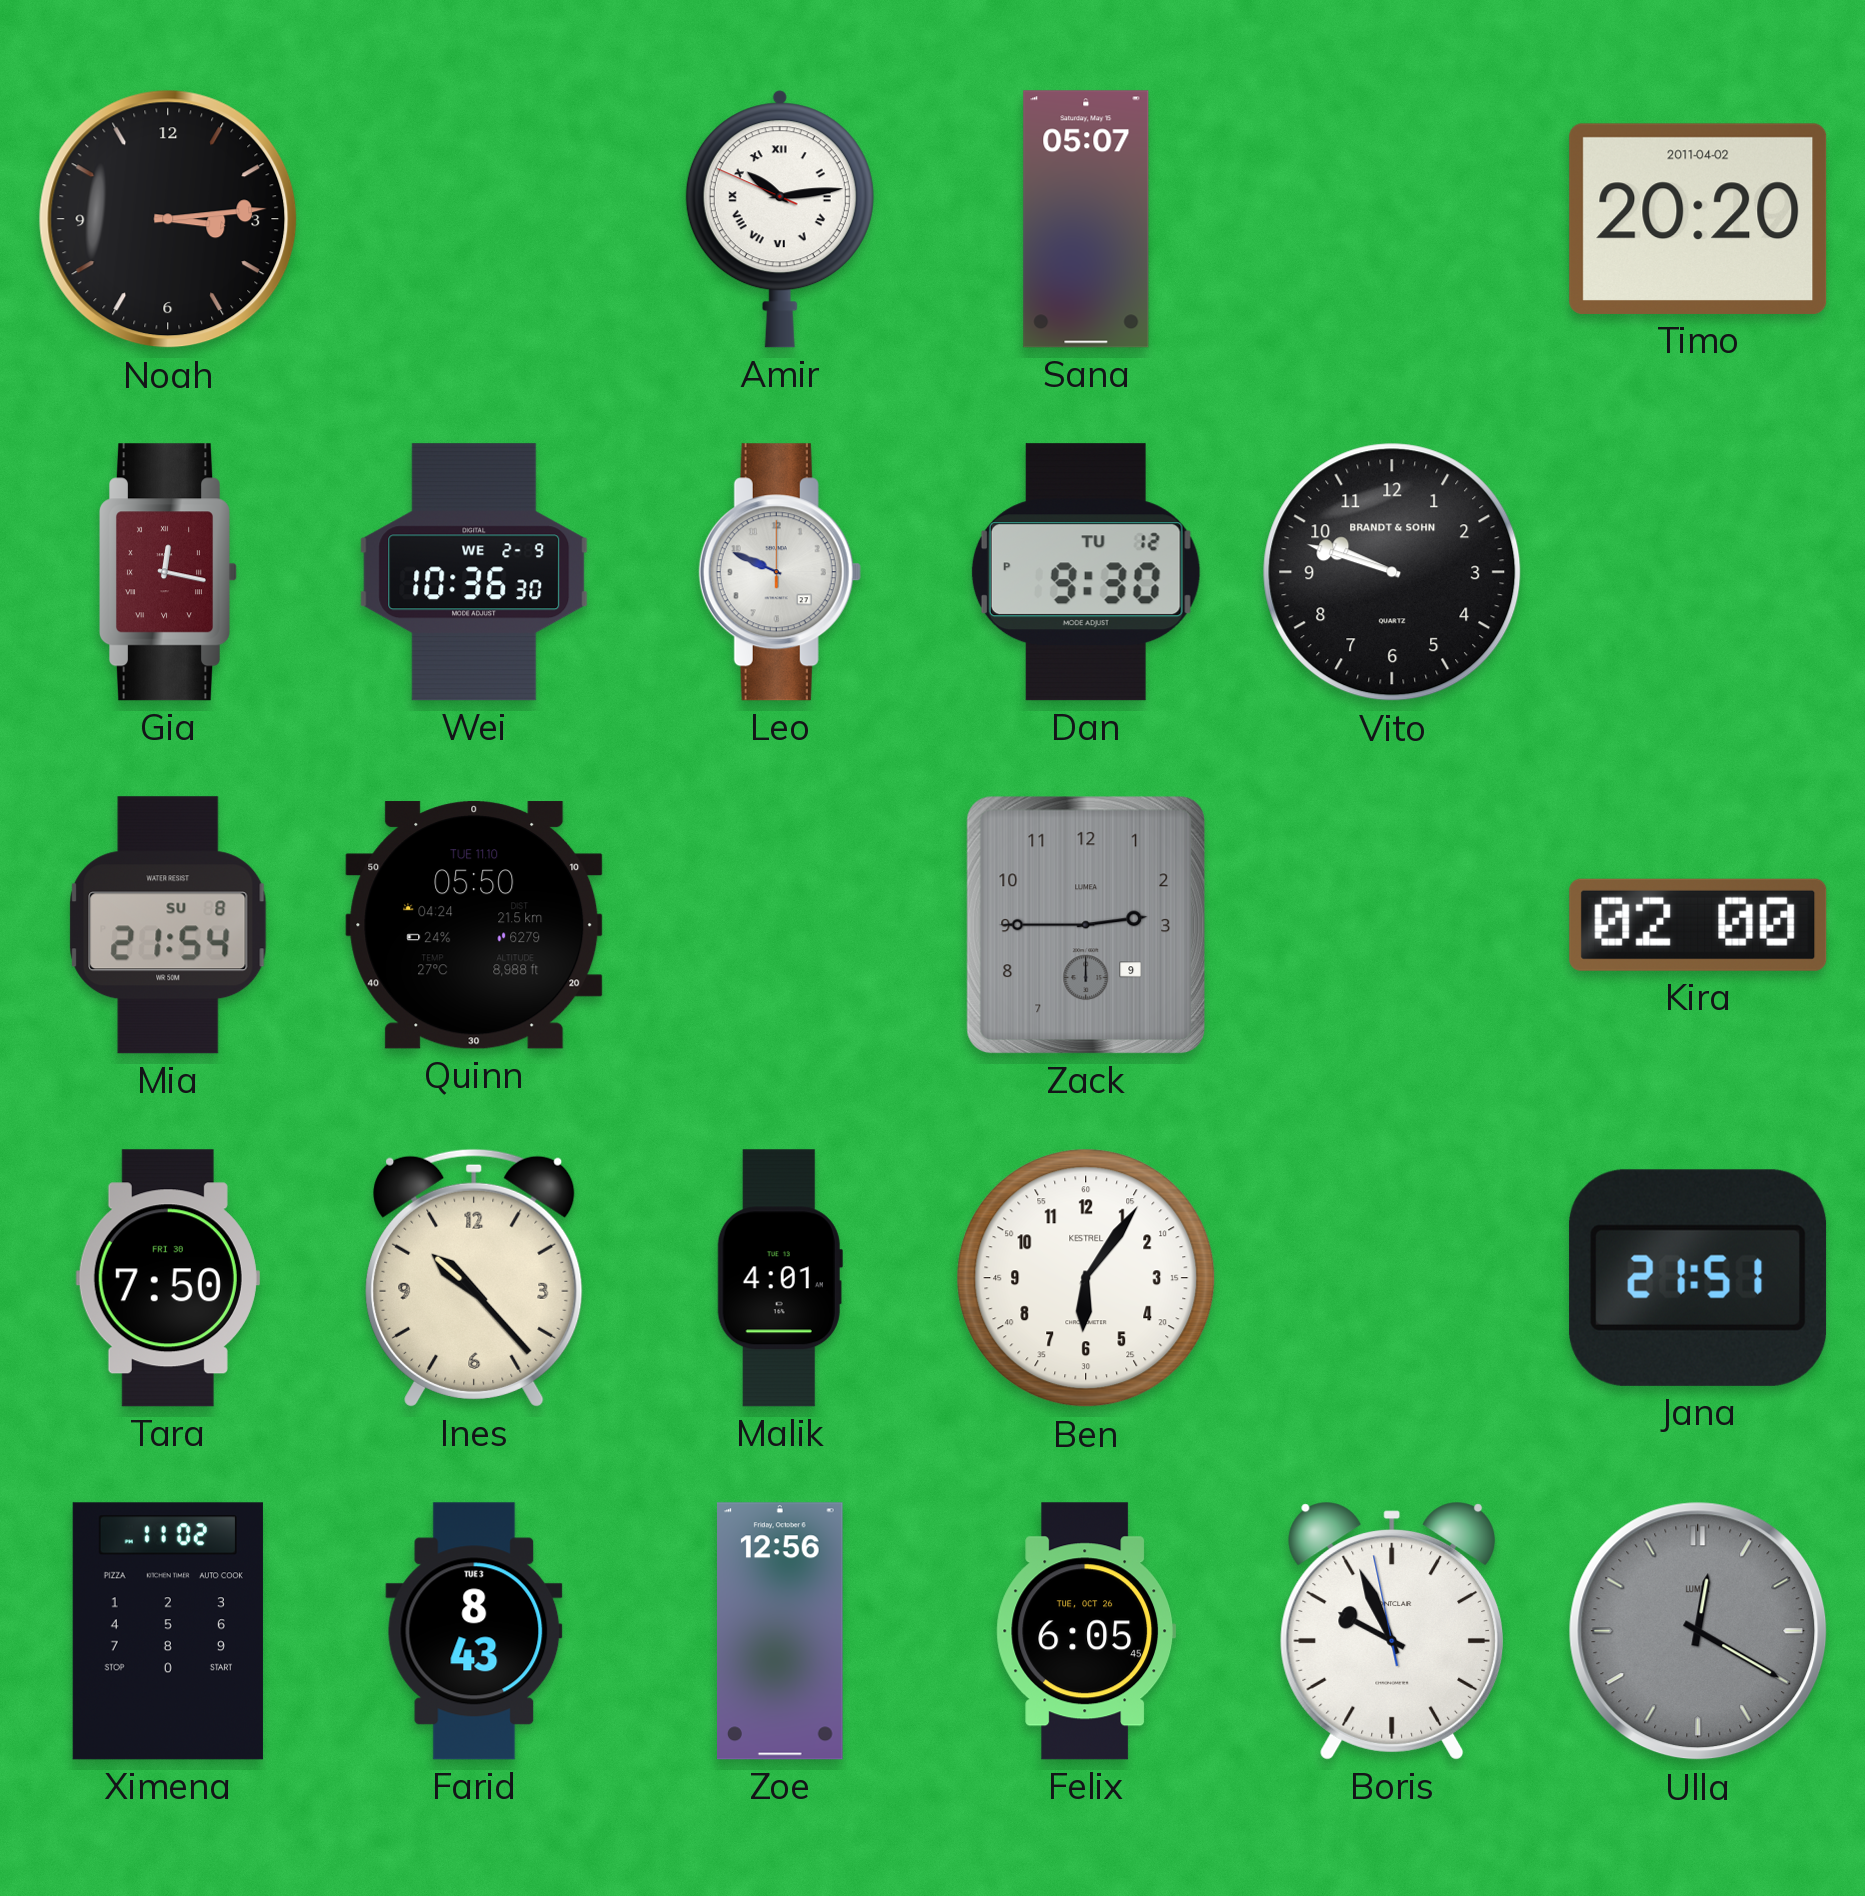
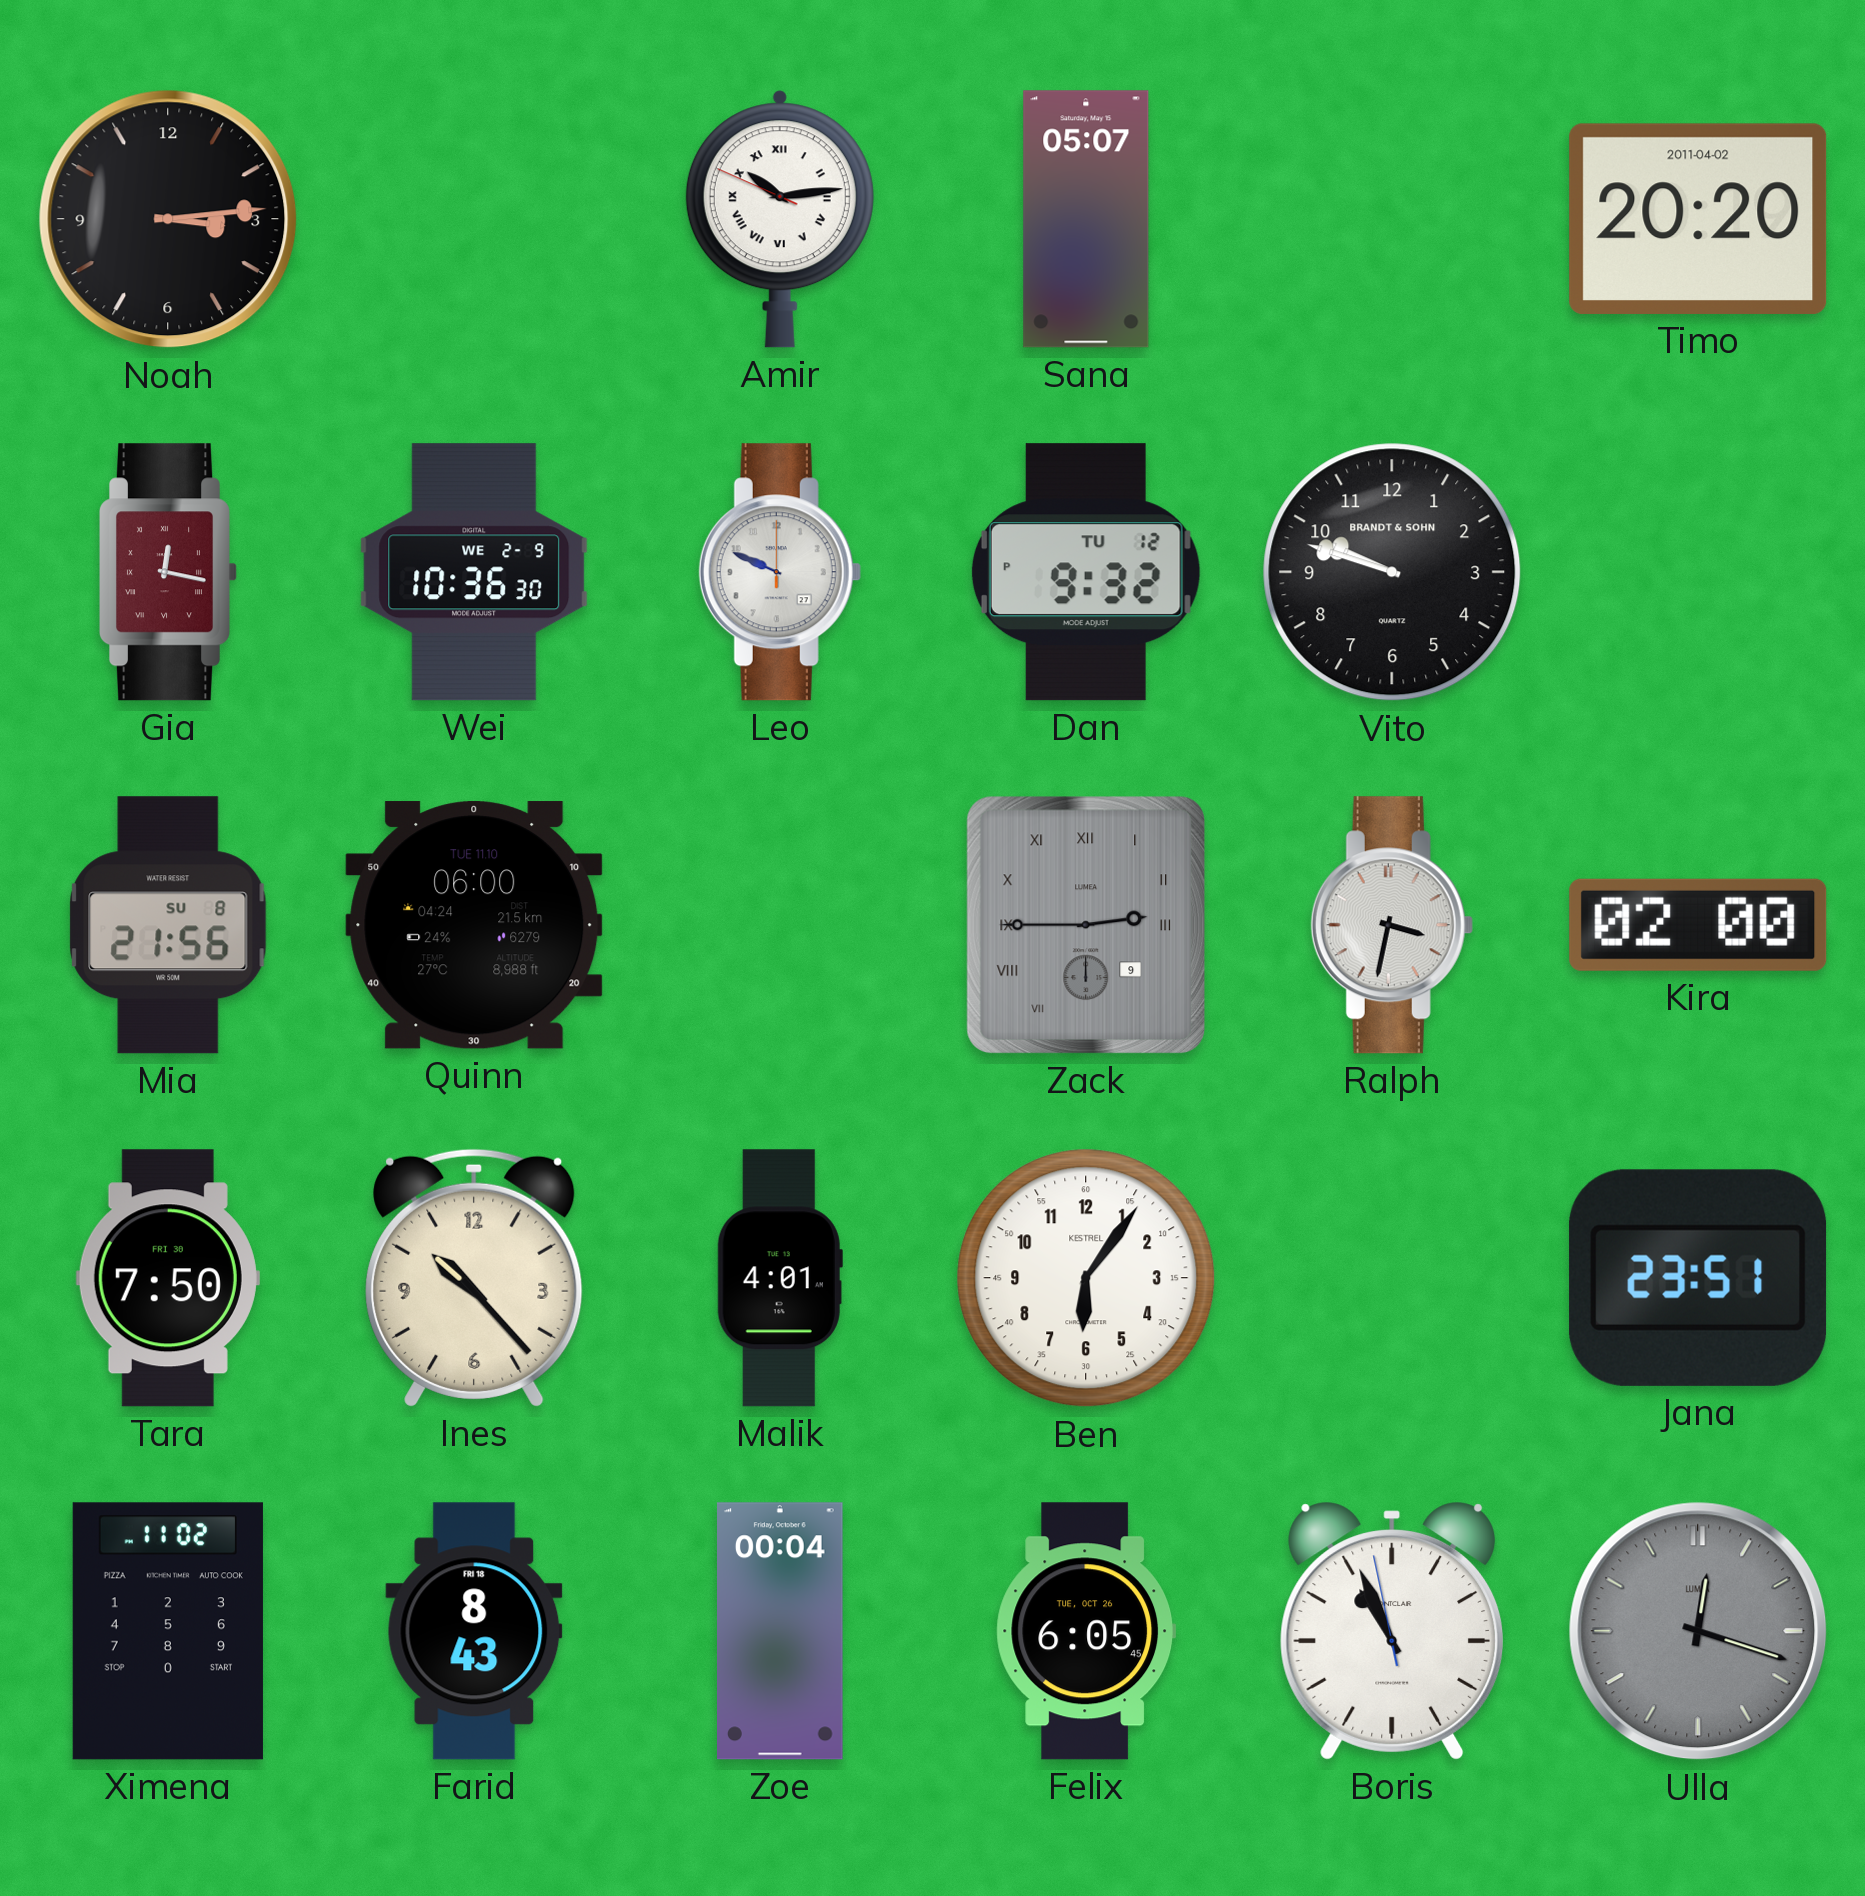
Dan: 9:30 -> 9:32 (1086, 572)
Mia: 21:54 -> 21:56 (168, 925)
Quinn: 05:50 -> 06:00 (474, 925)
Zack numerals: Arabic -> Roman (1085, 925)
Ralph: none -> 3:32 (1392, 925)
Jana: 21:51 -> 23:51 (1698, 1278)
Farid date: TUE 3 -> FRI 18 (474, 1631)
Zoe: 12:56 -> 00:04 (781, 1631)
Boris: 9:55 -> 10:55 (1391, 1631)
Ulla: 12:20 -> 12:18 (1698, 1631)
